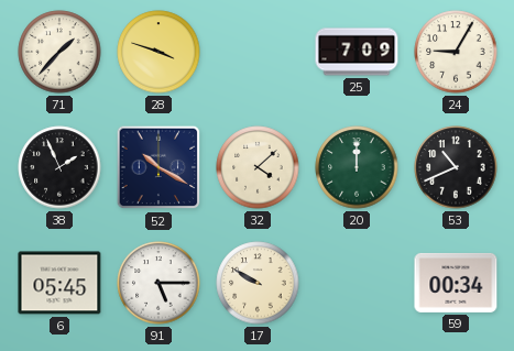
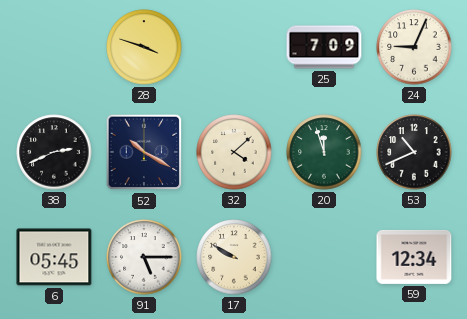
71: 1:37 -> none (59, 52)
24: 9:05 -> 9:04 (414, 47)
38: 1:56 -> 2:41 (54, 152)
20: 12:00 -> 11:57 (324, 152)
59: 00:34 -> 12:34 (414, 257)
